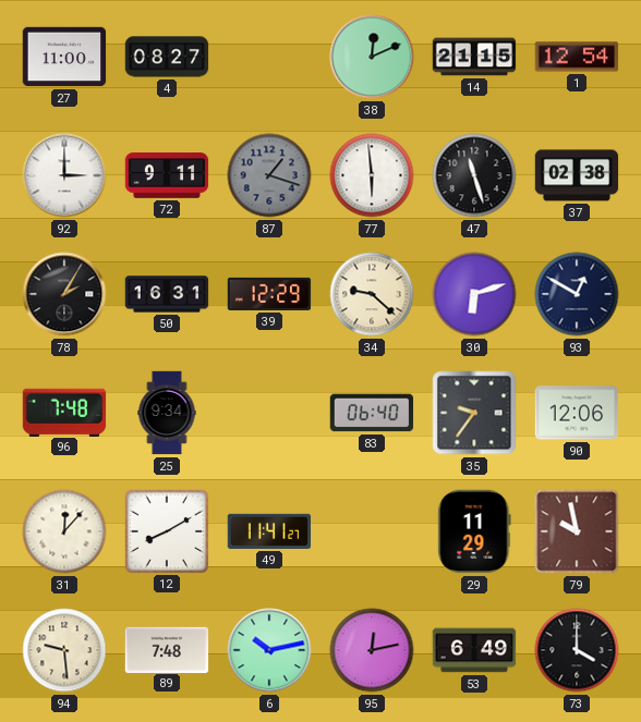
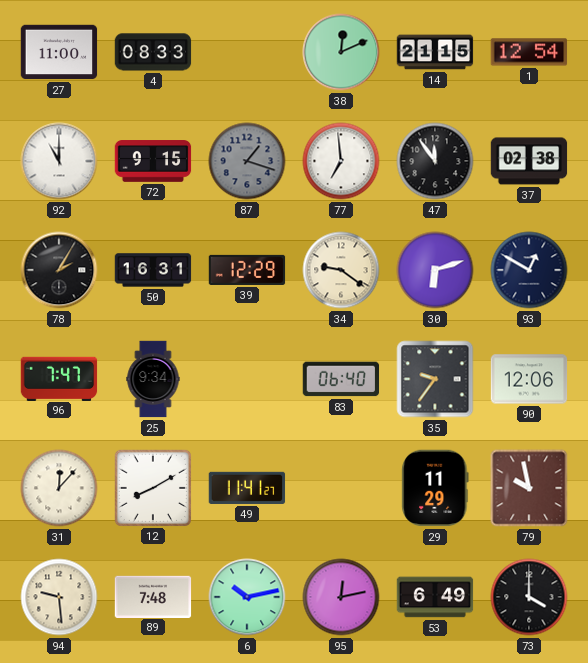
4: 08:27 -> 08:33 (153, 52)
92: 3:00 -> 11:00 (59, 161)
72: 9:11 -> 9:15 (153, 161)
77: 5:59 -> 6:59 (341, 161)
47: 11:27 -> 11:54 (435, 161)
34: 9:22 -> 9:21 (341, 270)
96: 7:48 -> 7:47 (59, 378)
